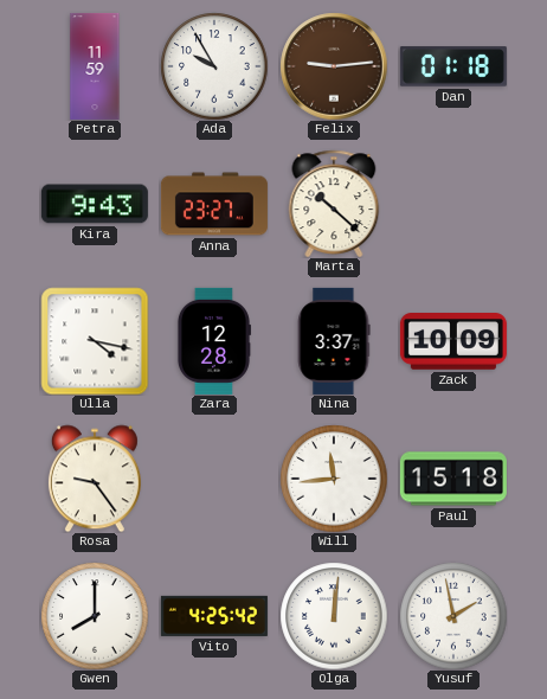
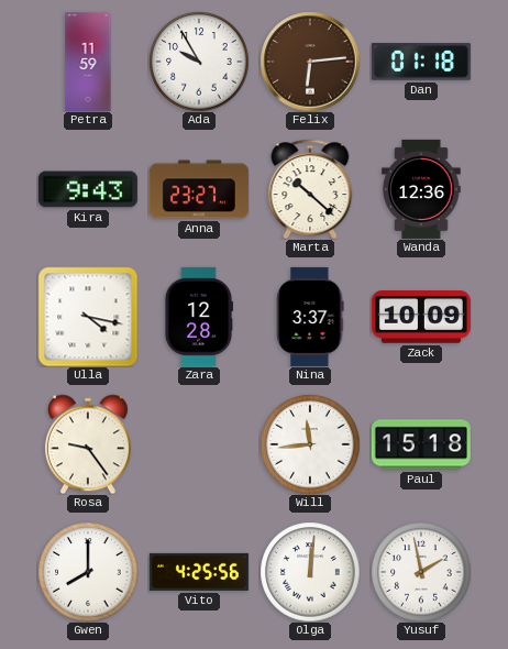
Felix: 9:14 -> 6:14 (310, 62)
Wanda: none -> 12:36 (421, 189)
Vito: 4:25:42 -> 4:25:56 (199, 572)
